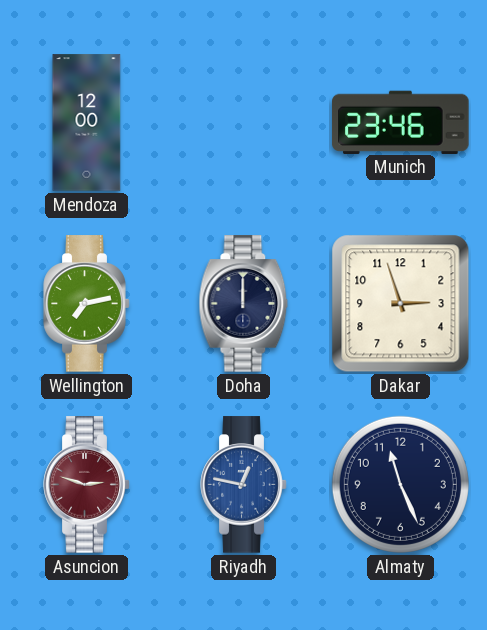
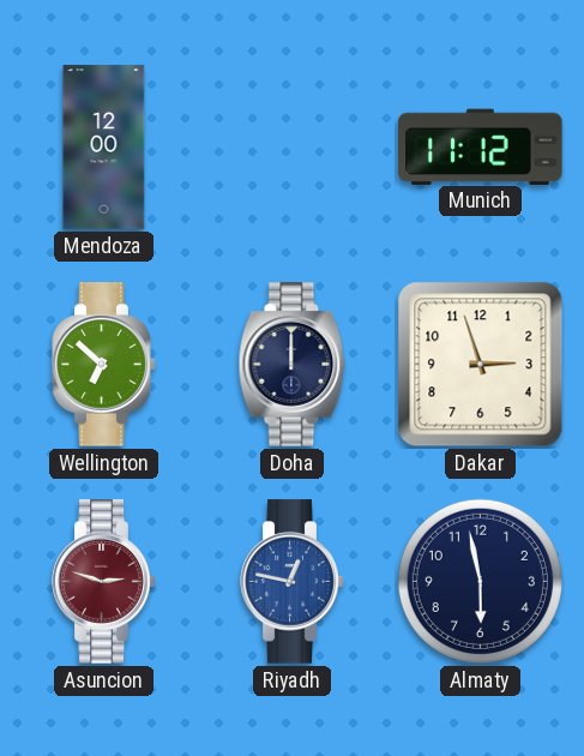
Munich: 23:46 -> 11:12 (481, 146)
Wellington: 7:13 -> 6:52 (104, 365)
Almaty: 11:26 -> 5:58 (480, 581)
